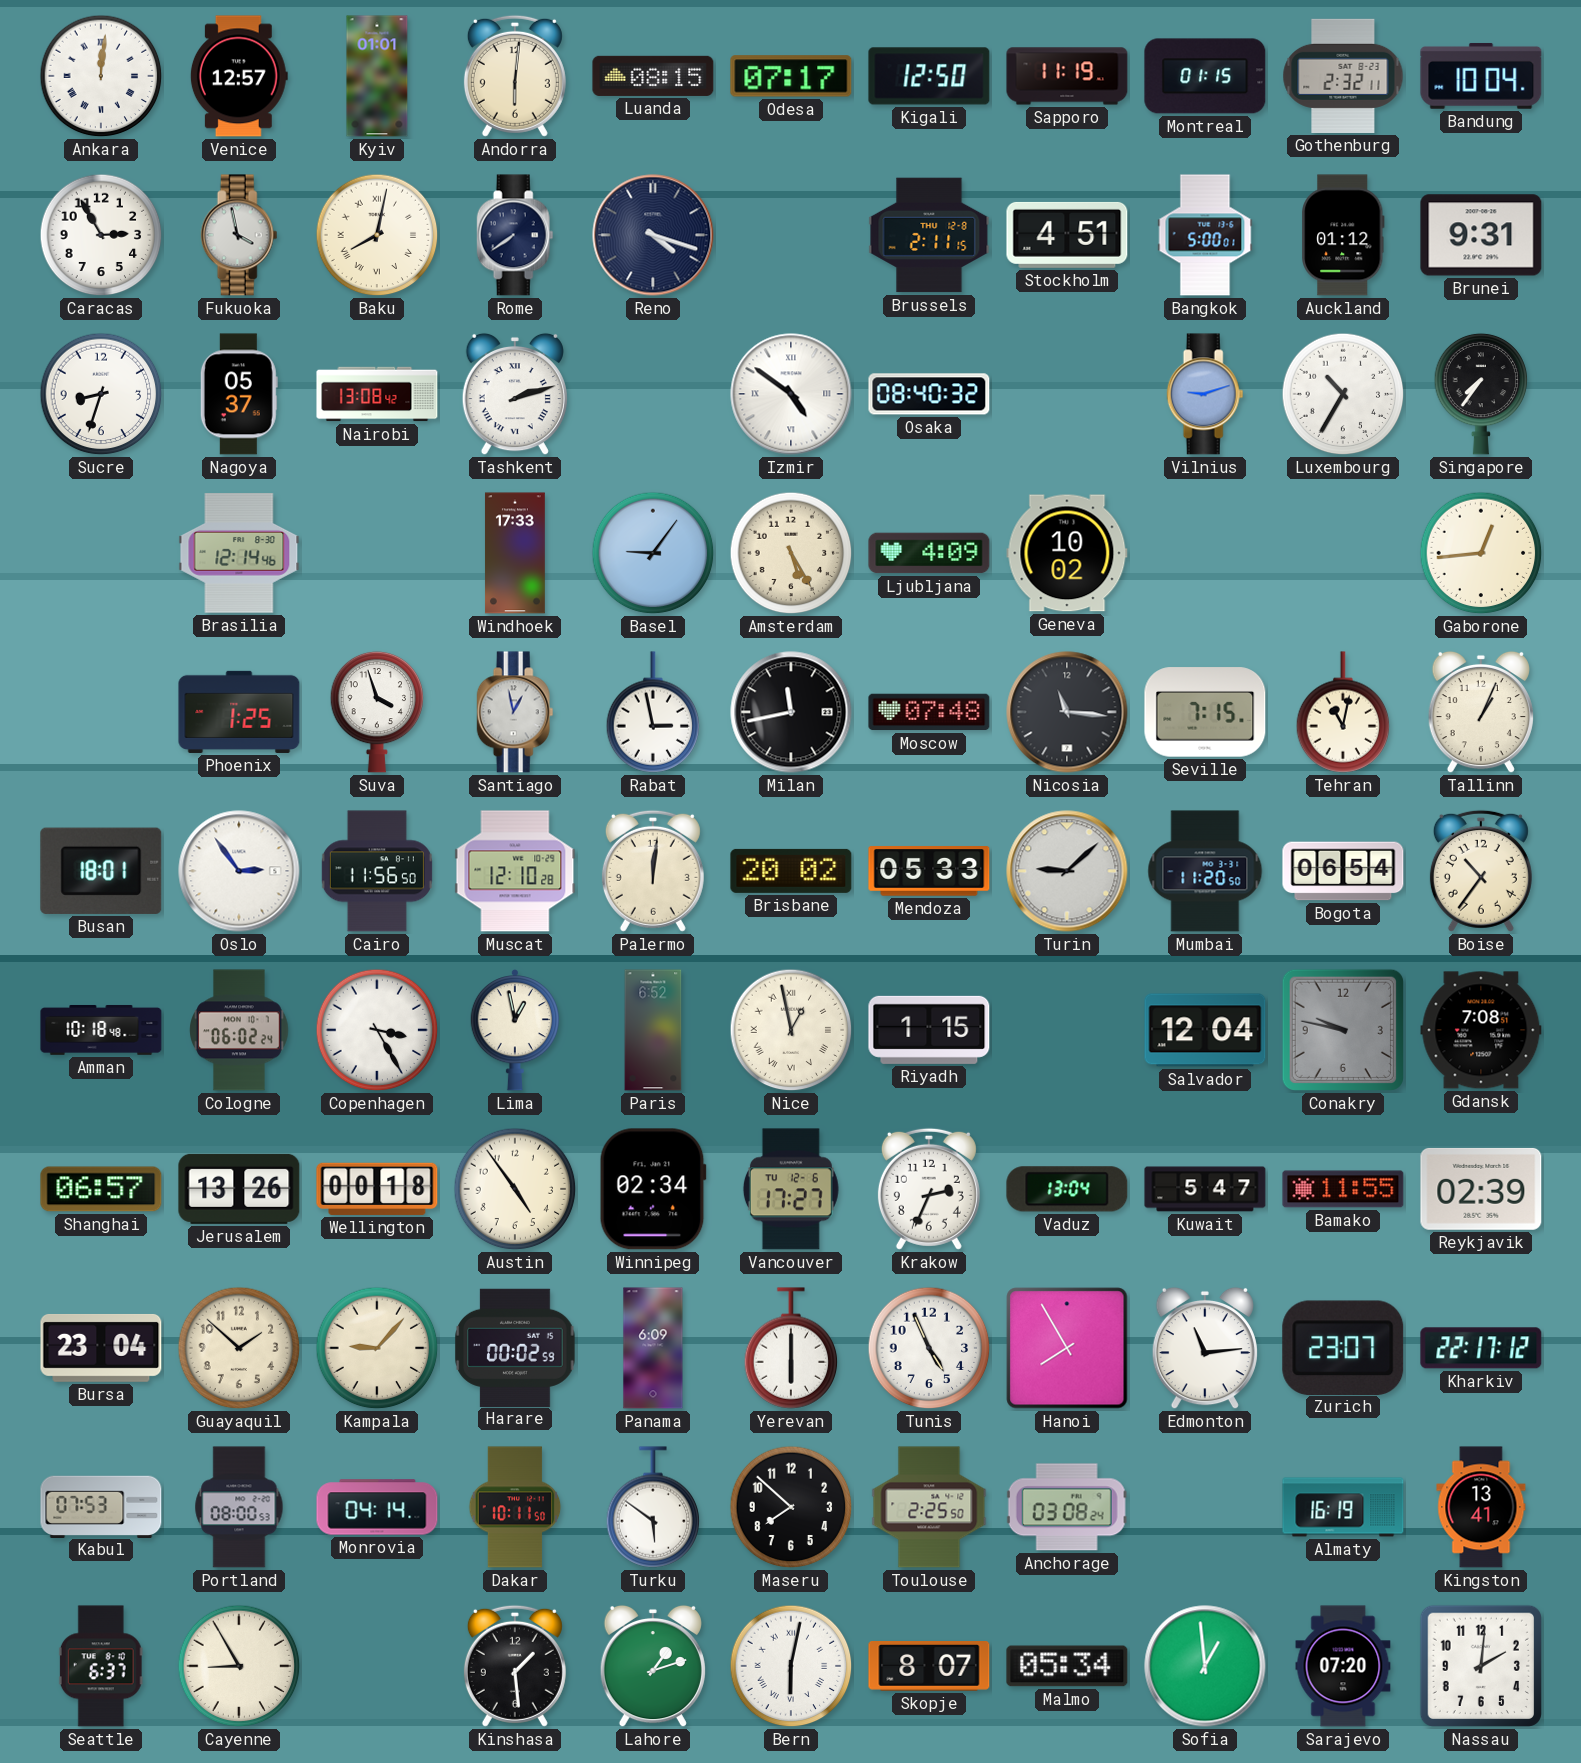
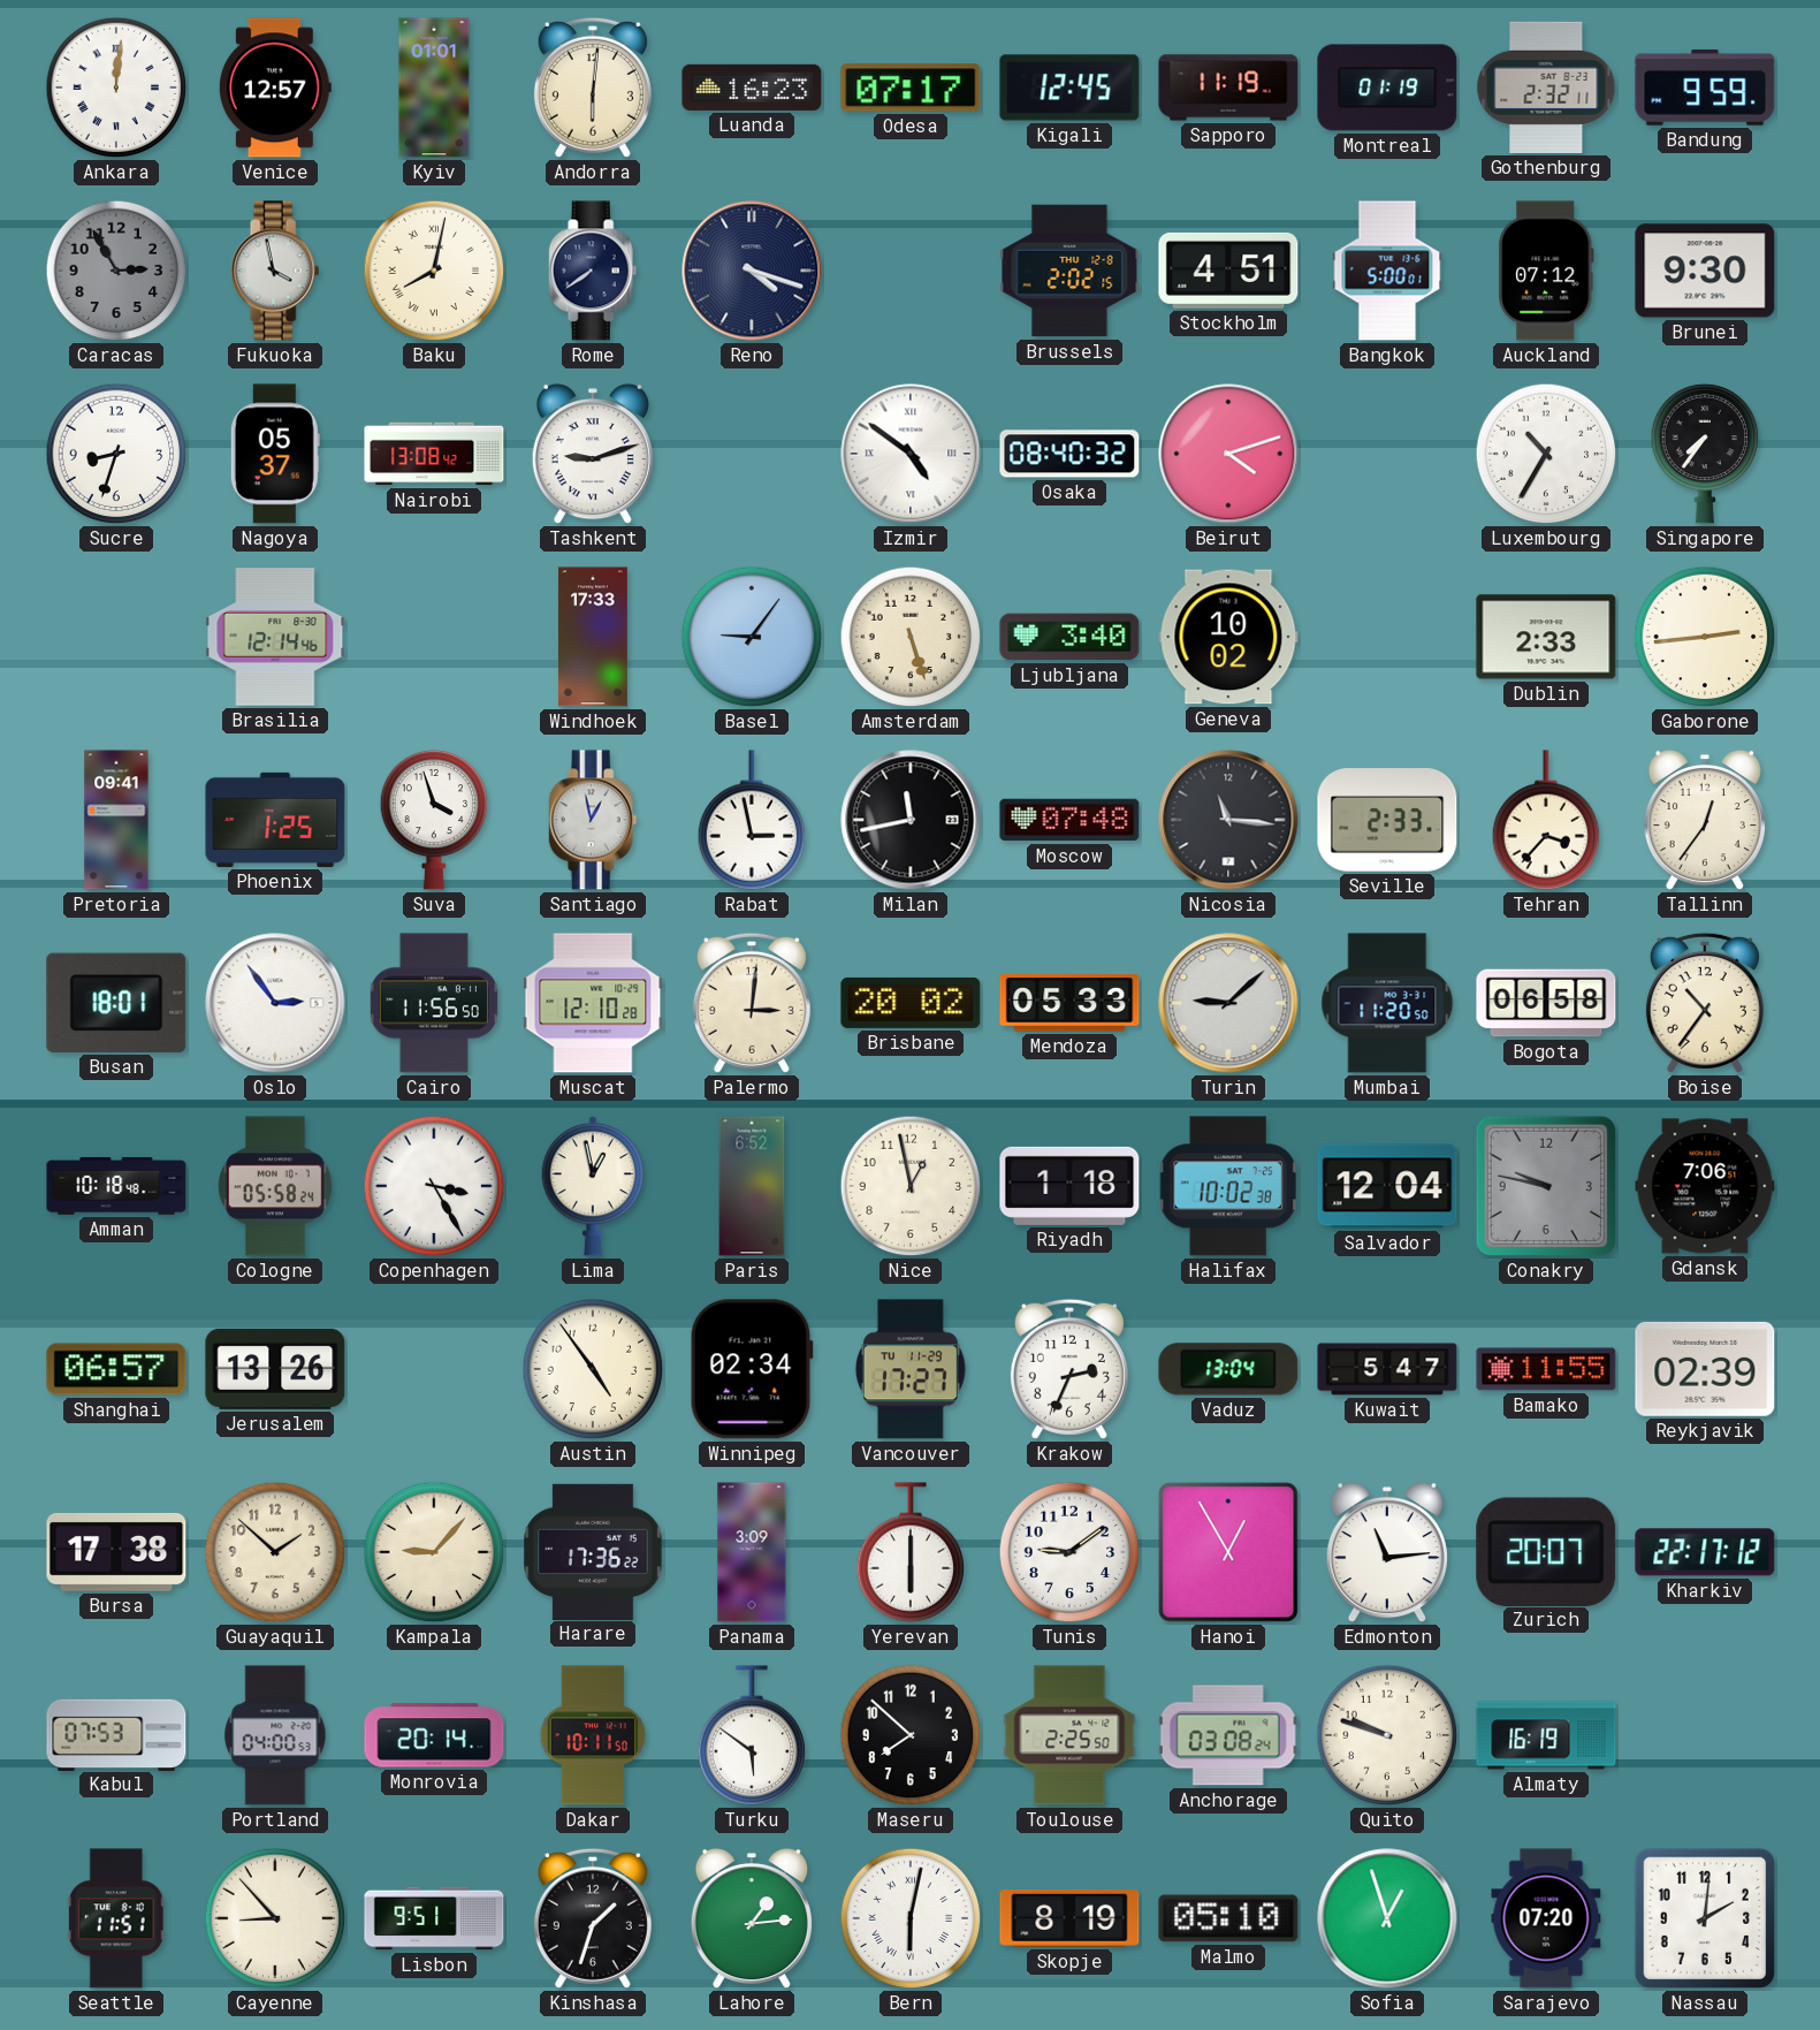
Luanda: 08:15 -> 16:23 (752, 88)
Kigali: 12:50 -> 12:45 (1069, 88)
Montreal: 01:15 -> 01:19 (1387, 88)
Bandung: 10:04 -> 9:59 (1705, 88)
Caracas dial: white -> grey (116, 271)
Brussels: 2:11 -> 2:02 (1069, 271)
Auckland: 01:12 -> 07:12 (1546, 271)
Brunei: 9:31 -> 9:30 (1705, 271)
Tashkent: 2:12 -> 9:12 (593, 454)
Beirut: none -> 4:12 (1228, 454)
Vilnius: 9:12 -> none (1205, 394)
Amsterdam: 5:25 -> 5:27 (911, 637)
Ljubljana: 4:09 -> 3:40 (1069, 637)
Dublin: none -> 2:33 (1546, 637)
Gaborone: 12:44 -> 2:44 (1705, 637)
Pretoria: none -> 09:41 (116, 820)
Seville: 7:15 -> 2:33 (1387, 820)
Tehran: 11:02 -> 3:37 (1546, 820)
Tallinn: 1:04 -> 12:36 (1705, 820)
Palermo: 12:01 -> 3:01 (752, 1003)
Bogota: 06:54 -> 06:58 (1546, 1003)
Cologne: 06:02 -> 05:58 (275, 1186)
Nice numerals: Roman -> Arabic (911, 1186)
Riyadh: 1:15 -> 1:18 (1069, 1186)
Halifax: none -> 10:02 (1228, 1186)
Gdansk: 7:08 -> 7:06 (1705, 1186)
Wellington: 00:18 -> none (377, 1189)
Vancouver date: TU 12-6 -> TU 11-29 (911, 1369)
Bursa: 23:04 -> 17:38 (116, 1552)
Harare: 00:02 -> 17:36 (593, 1551)
Panama: 6:09 -> 3:09 (752, 1552)
Tunis: 4:56 -> 9:09 (1069, 1552)
Hanoi: 7:55 -> 12:55 (1228, 1552)
Zurich: 23:07 -> 20:07 (1546, 1551)
Portland: 08:00 -> 04:00 (275, 1735)
Monrovia: 04:14 -> 20:14 (434, 1735)
Quito: none -> 9:48 (1387, 1735)
Kingston: 13:41 -> none (1481, 1507)
Seattle: 6:37 -> 11:51 (116, 1918)
Cayenne: 8:55 -> 8:53 (275, 1918)
Lisbon: none -> 9:51 (434, 1918)
Kinshasa: 1:29 -> 1:33 (593, 1918)
Lahore: 1:12 -> 1:14 (752, 1918)
Skopje: 8:07 -> 8:19 (1069, 1919)
Malmo: 05:34 -> 05:10 (1228, 1918)
Sofia: 12:59 -> 12:57 (1387, 1918)
